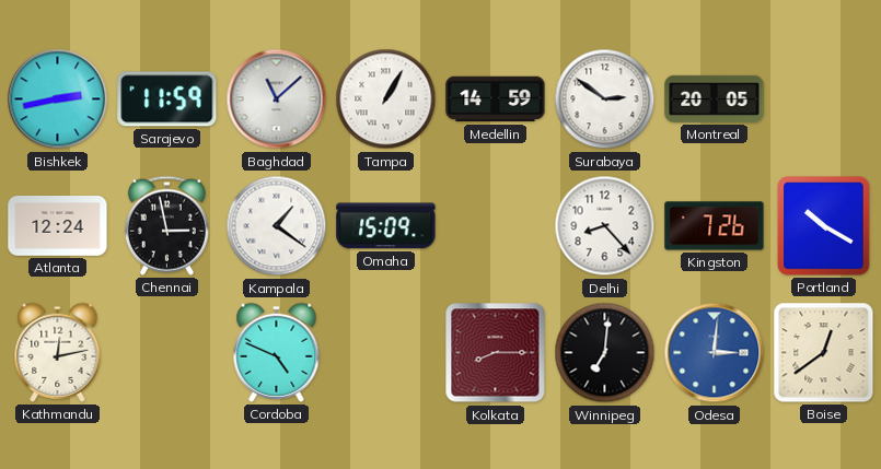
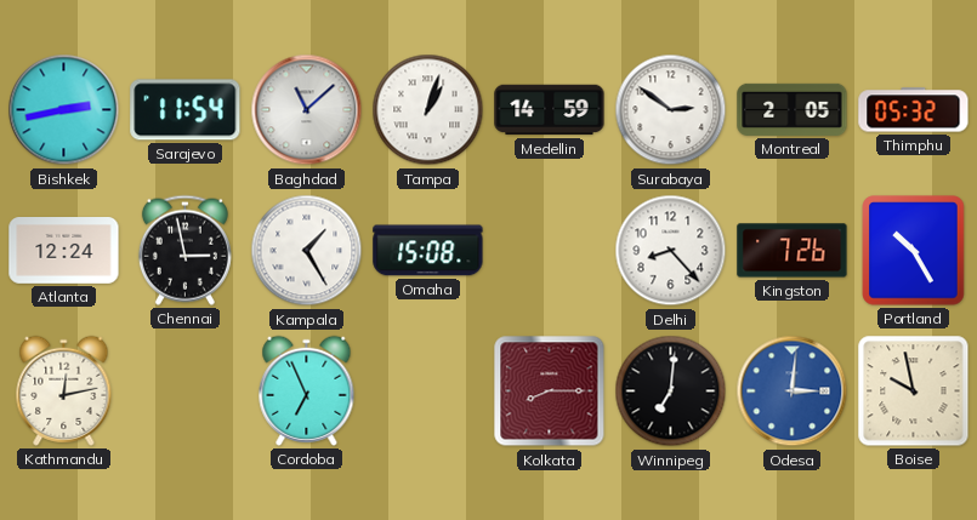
Sarajevo: 11:59 -> 11:54 (186, 110)
Tampa: 1:05 -> 1:03 (428, 110)
Montreal: 20:05 -> 2:05 (793, 109)
Thimphu: none -> 05:32 (914, 110)
Kampala: 1:21 -> 1:25 (307, 251)
Omaha: 15:09 -> 15:08 (428, 251)
Portland: 10:20 -> 10:25 (914, 251)
Cordoba: 4:49 -> 6:56 (307, 390)
Boise: 12:39 -> 9:58 (914, 392)
